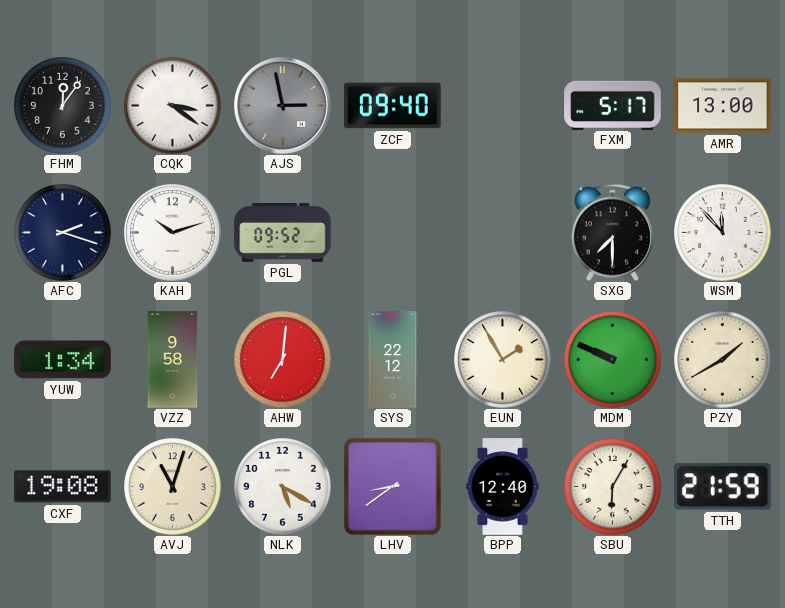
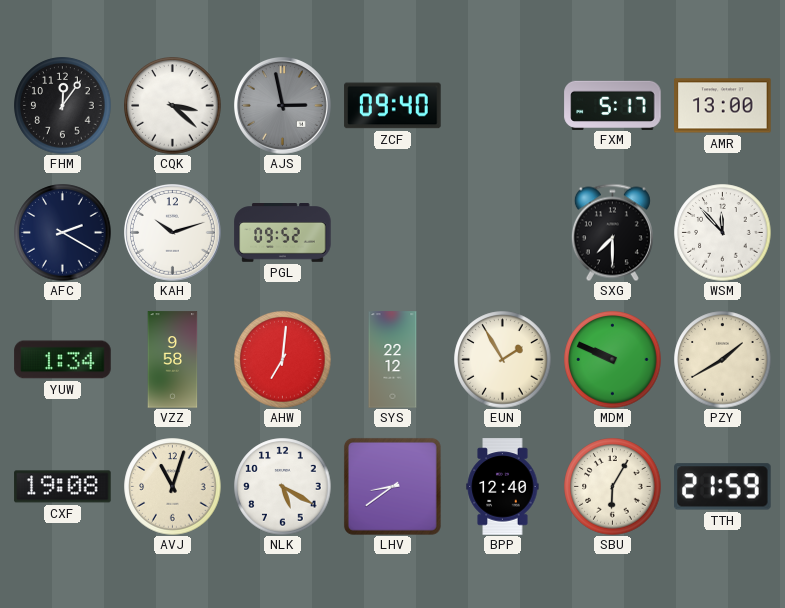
CQK: 3:21 -> 3:22 (173, 106)
AFC: 2:18 -> 2:20 (63, 233)
